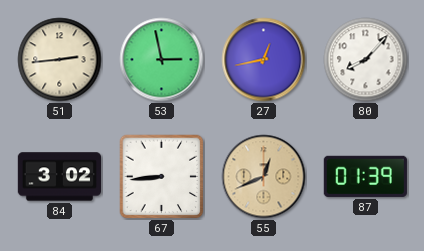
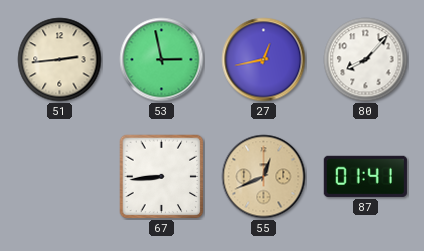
84: 3:02 -> none (59, 177)
87: 01:39 -> 01:41 (365, 176)
